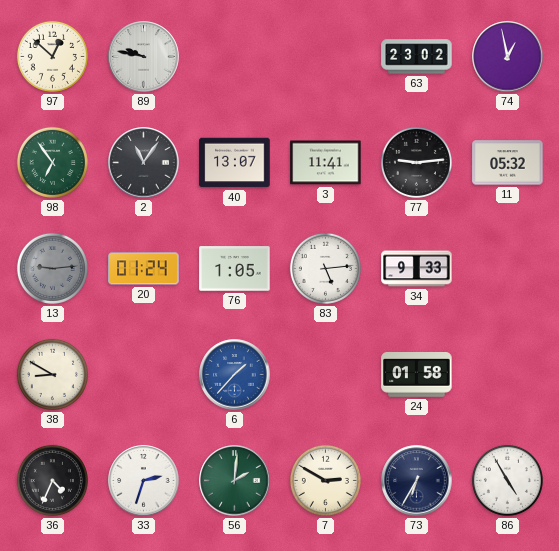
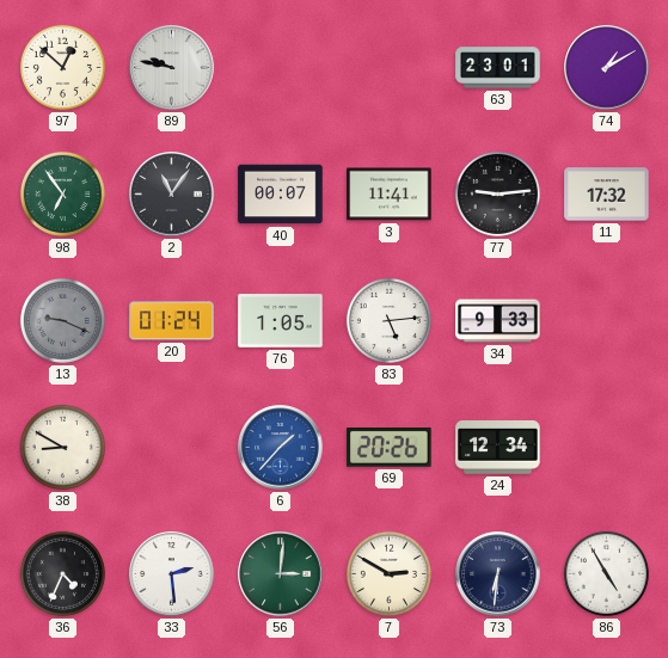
63: 23:02 -> 23:01 (498, 68)
74: 12:58 -> 1:10 (607, 68)
40: 13:07 -> 00:07 (281, 195)
11: 05:32 -> 17:32 (607, 195)
13: 9:14 -> 9:19 (62, 320)
69: none -> 20:26 (390, 448)
24: 01:58 -> 12:34 (498, 448)
33: 2:33 -> 2:29 (172, 574)
56: 2:01 -> 3:01 (281, 574)
73: 6:35 -> 6:31 (498, 574)
